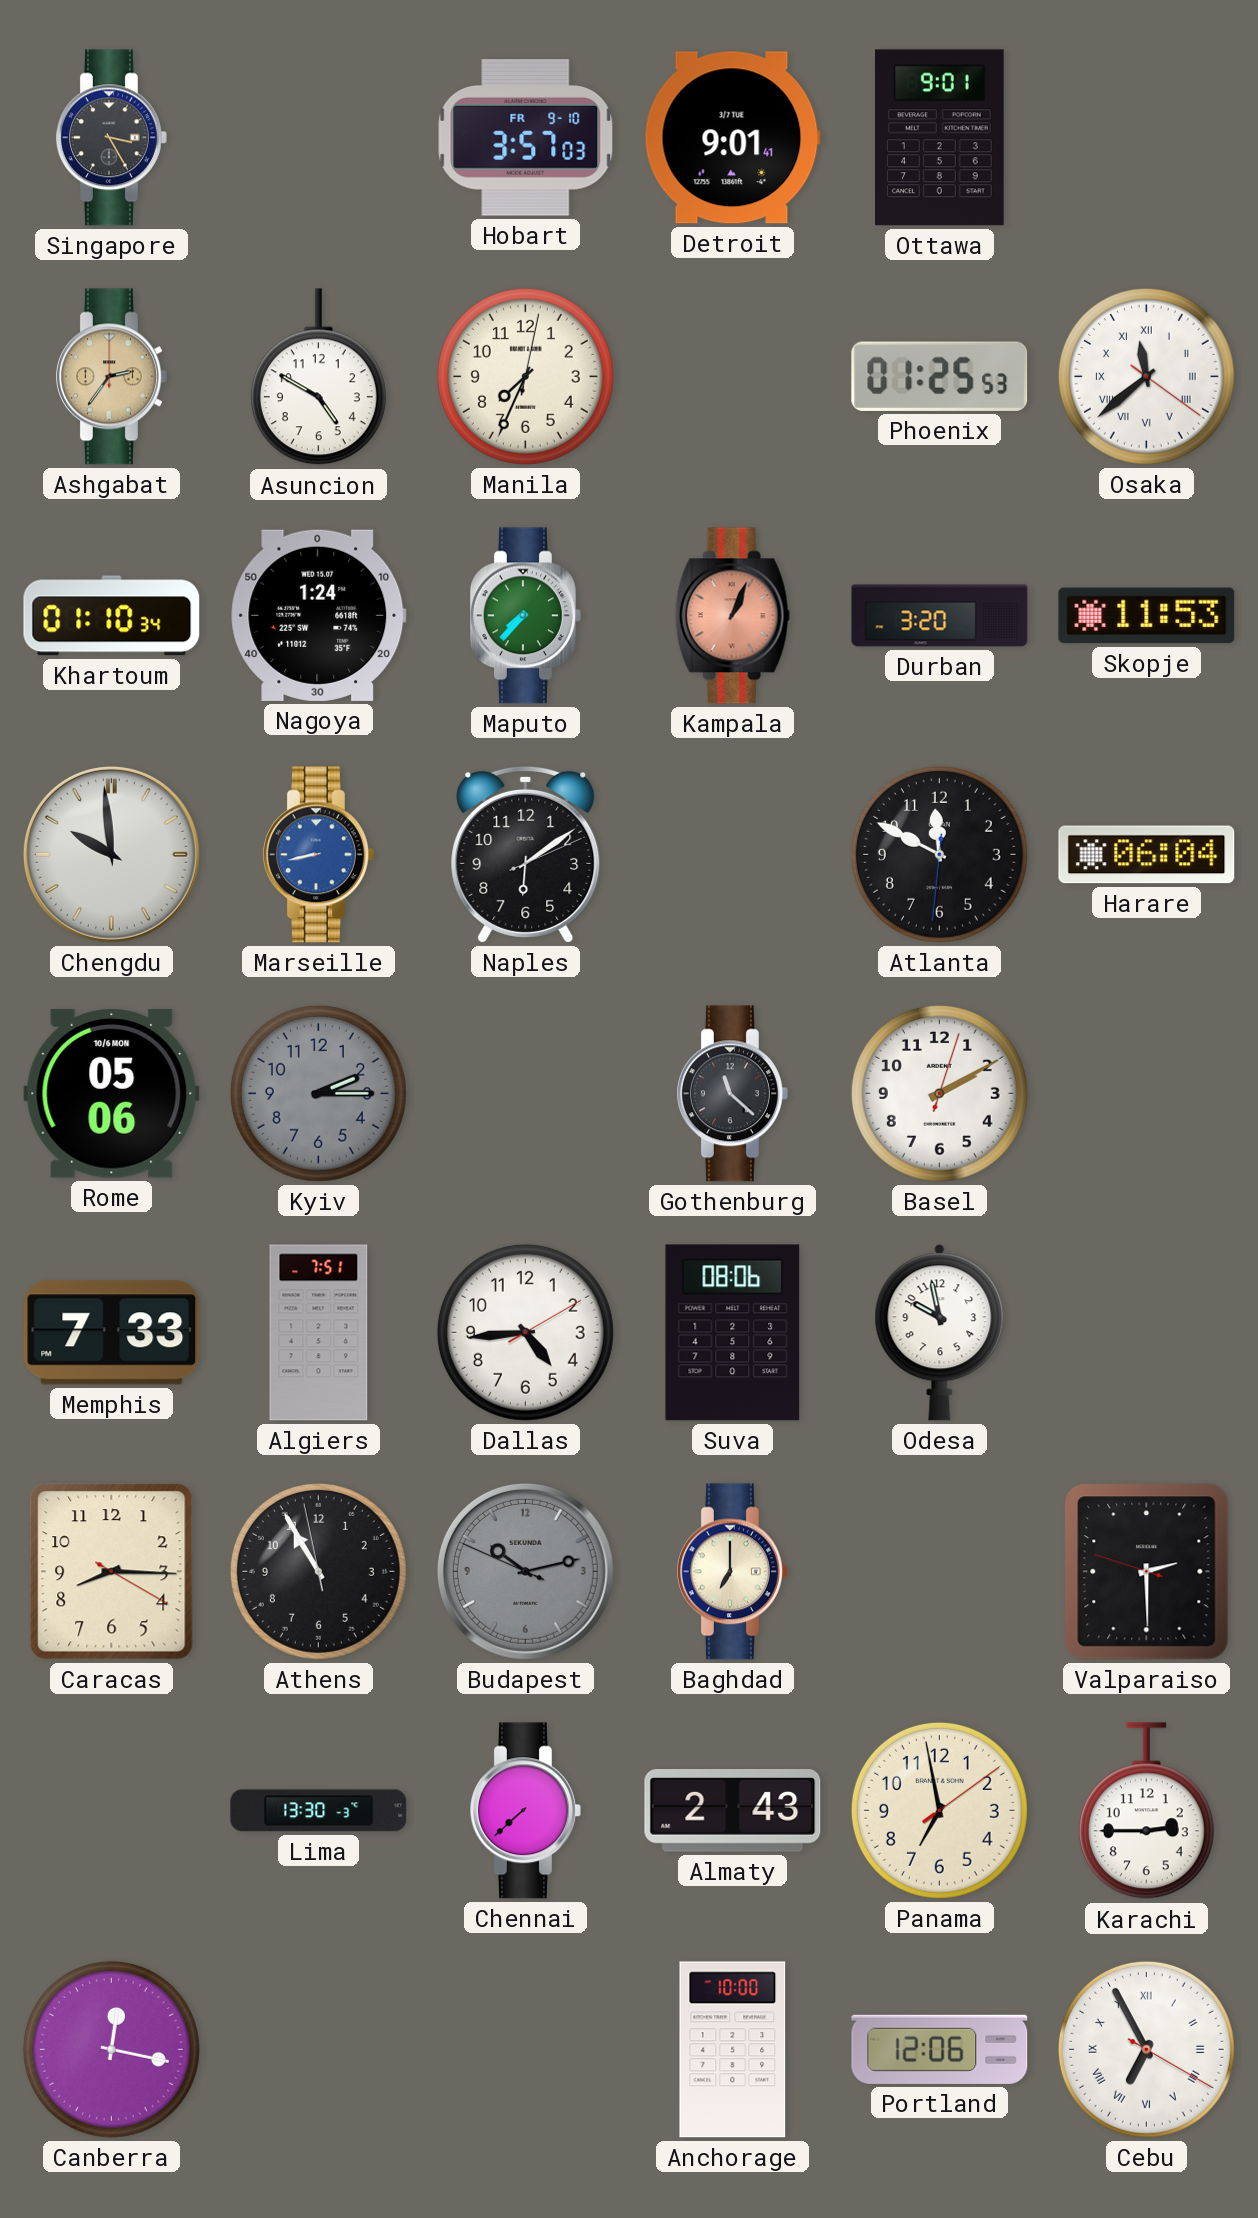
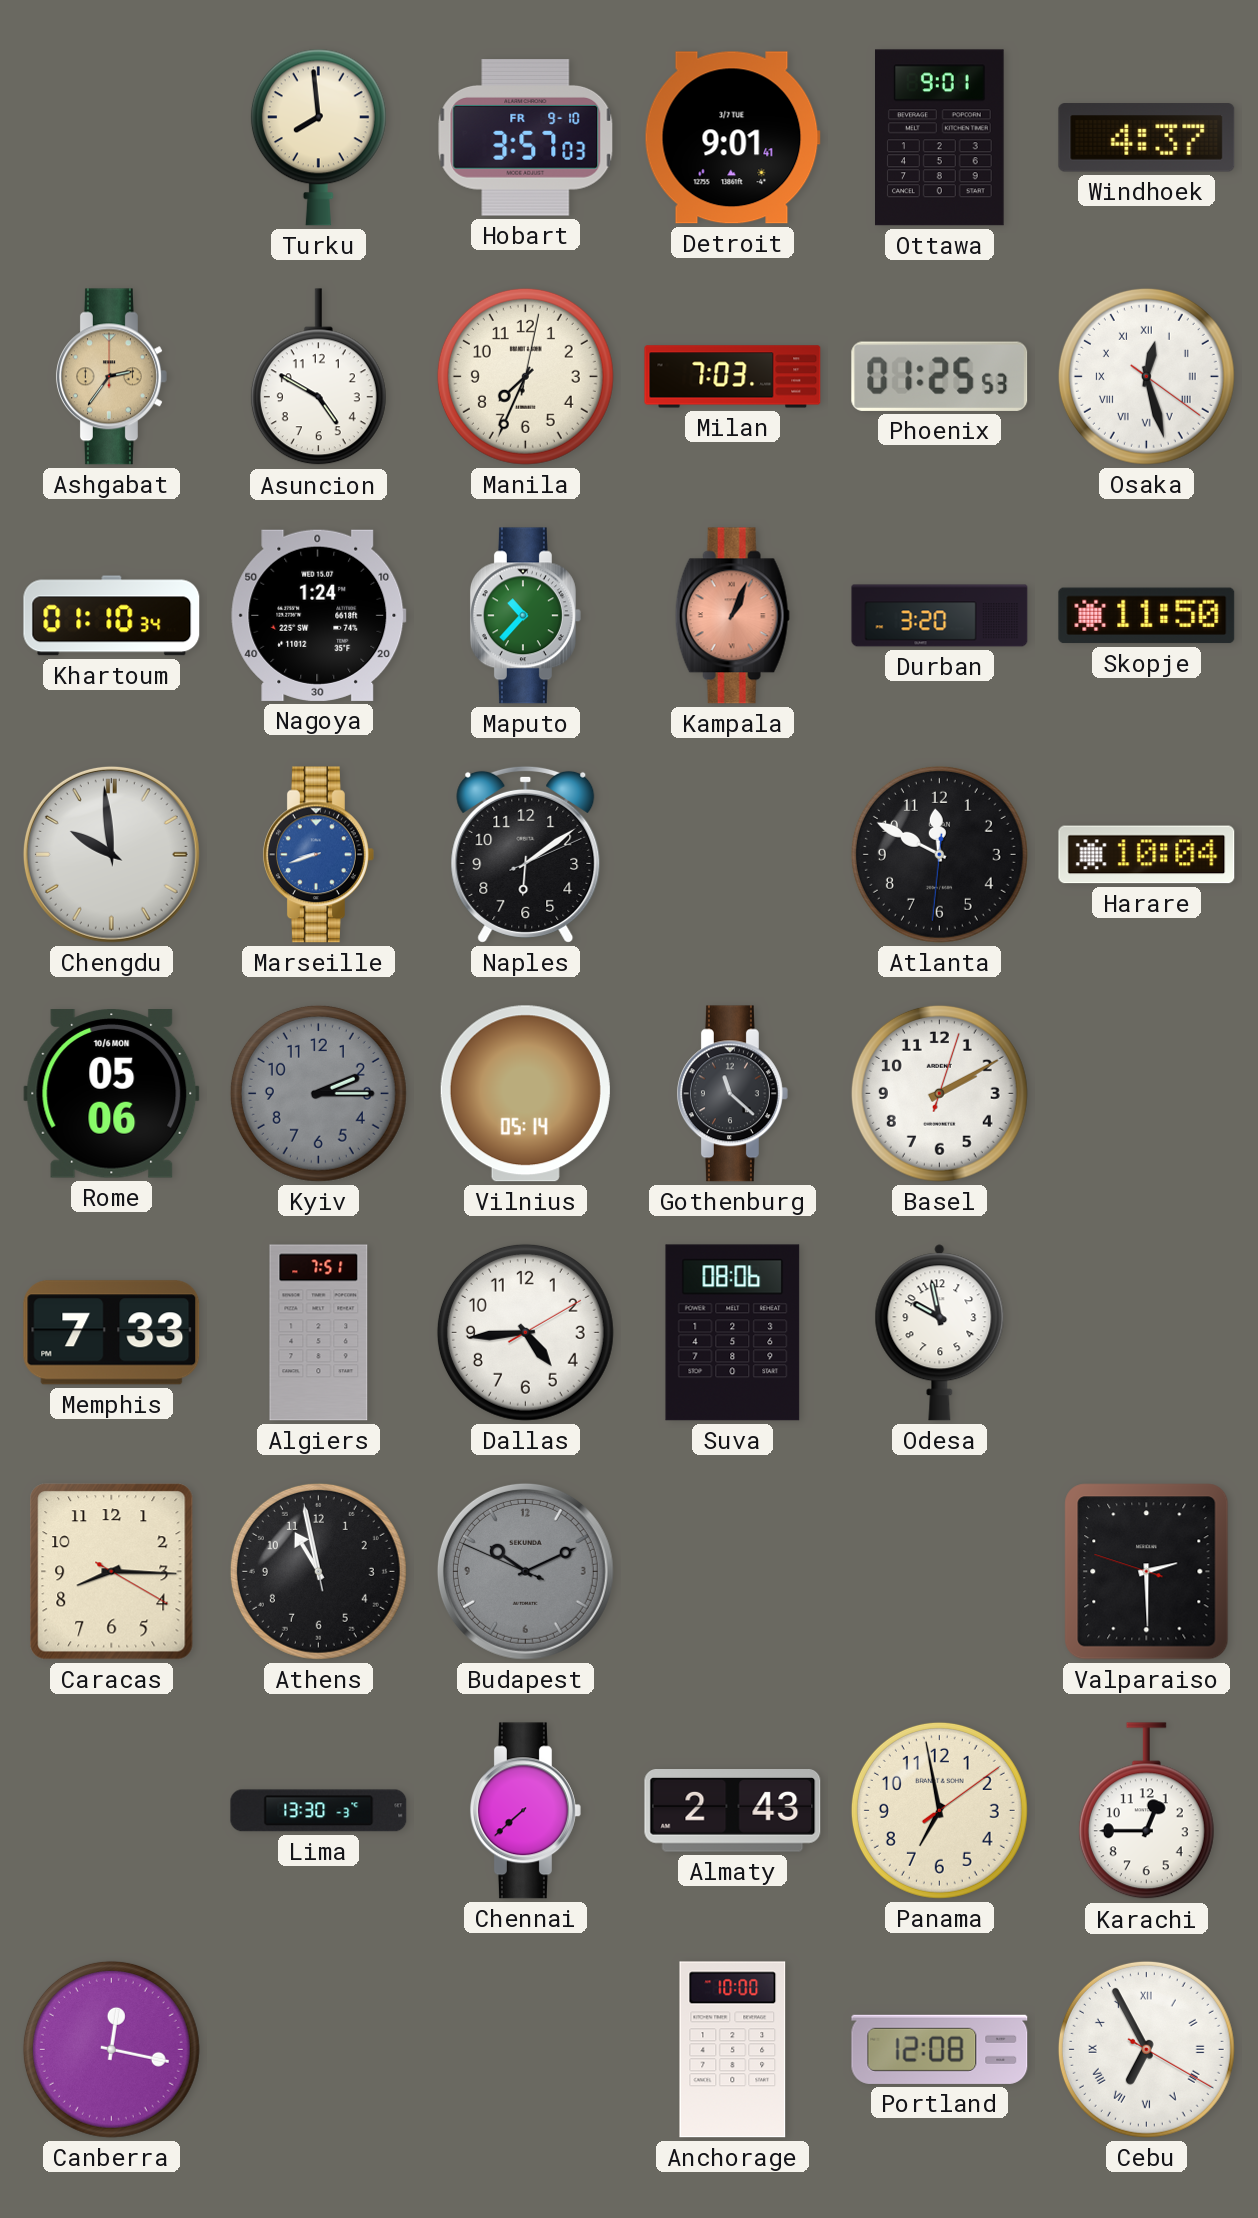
Singapore: 3:25 -> none (111, 138)
Turku: none -> 7:59 (318, 137)
Windhoek: none -> 4:37 (1147, 138)
Milan: none -> 7:03 (733, 377)
Osaka: 11:38 -> 12:27 (1146, 376)
Maputo: 7:37 -> 10:37 (525, 616)
Skopje: 11:53 -> 11:50 (1147, 616)
Marseille: 8:43 -> 8:42 (318, 855)
Harare: 06:04 -> 10:04 (1147, 855)
Vilnius: none -> 05:14 (525, 1094)
Athens: 10:54 -> 10:57 (318, 1571)
Budapest: 10:12 -> 10:10 (525, 1571)
Baghdad: 7:00 -> none (732, 1572)
Karachi: 2:45 -> 12:45 (1146, 1811)
Portland: 12:06 -> 12:08 (940, 2049)
